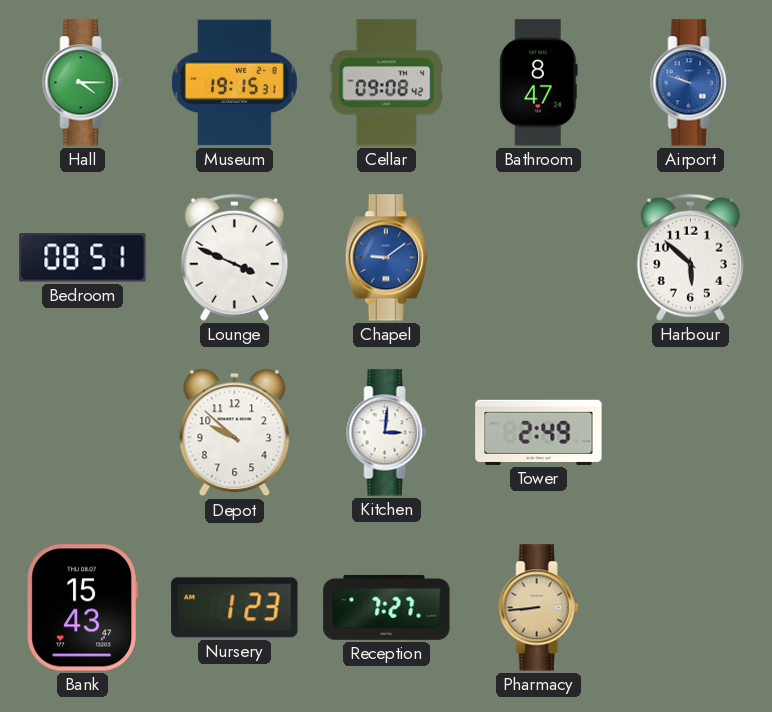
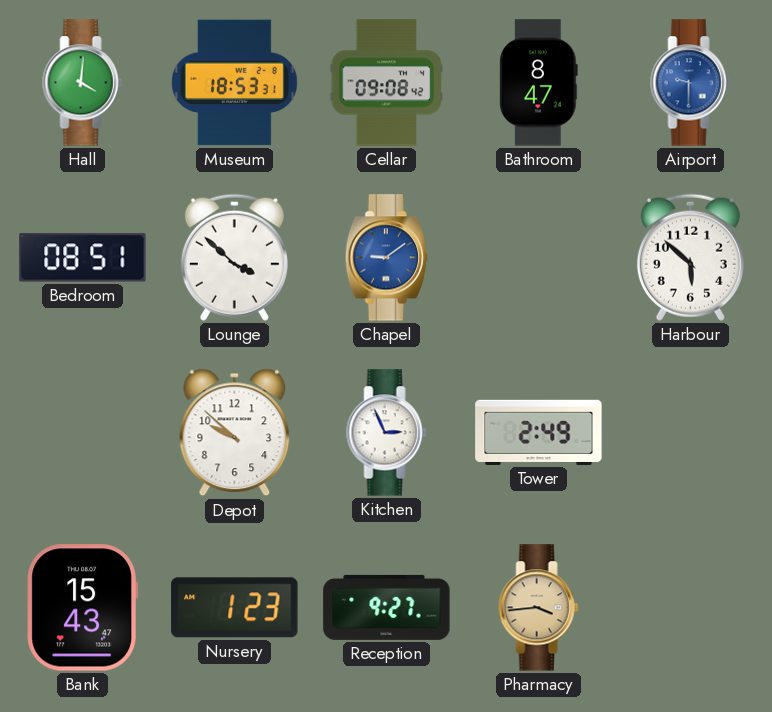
Hall: 4:15 -> 4:01 (83, 83)
Museum: 19:15 -> 18:53 (235, 83)
Airport: 9:48 -> 9:30 (691, 83)
Lounge: 3:49 -> 3:52 (234, 257)
Kitchen: 3:01 -> 2:56 (387, 433)
Reception: 7:27 -> 9:27 (387, 607)
Pharmacy: 8:44 -> 3:44 (539, 608)
